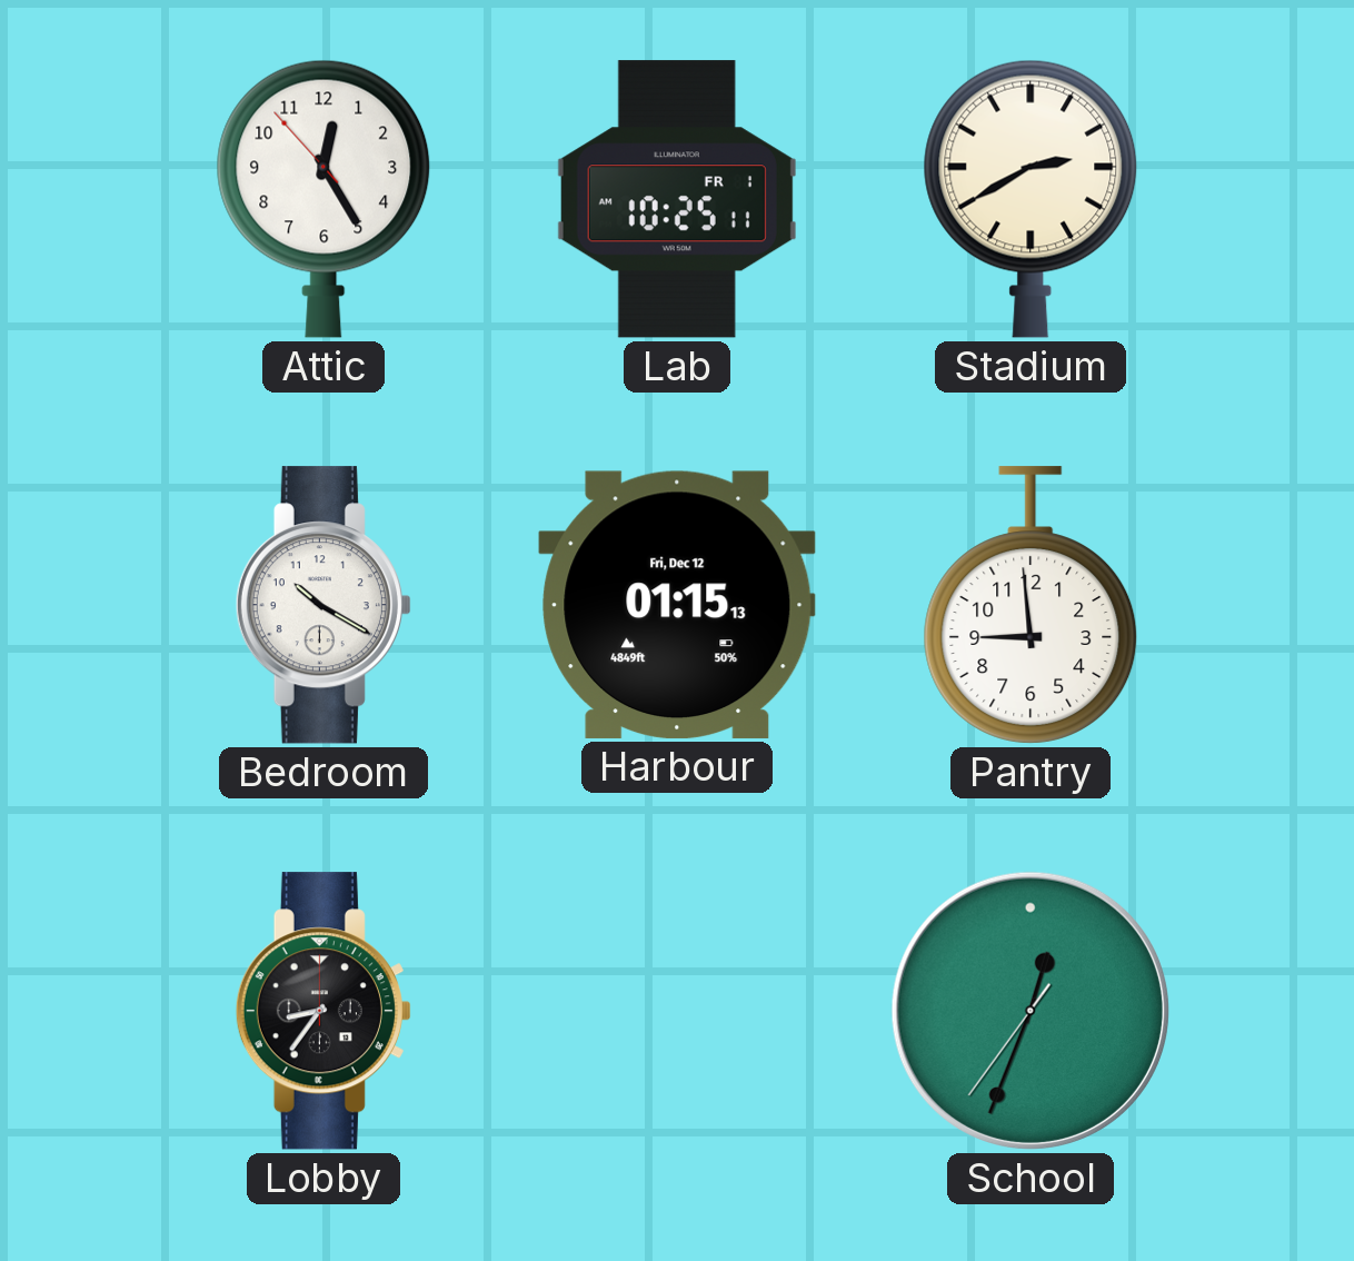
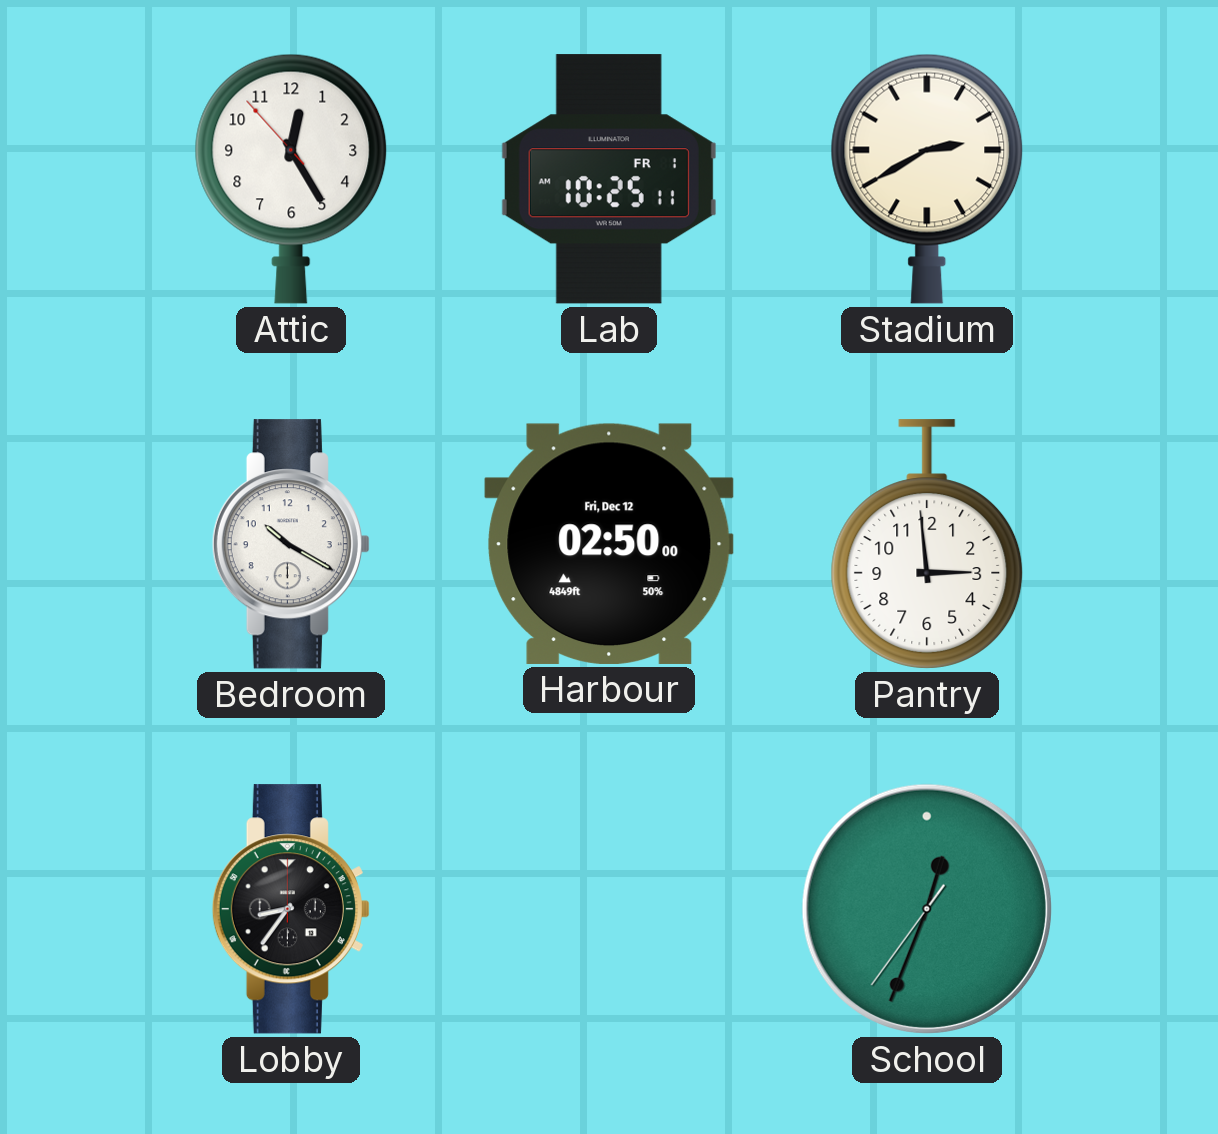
Harbour: 01:15 -> 02:50 (609, 544)
Pantry: 8:59 -> 2:59 (927, 544)
